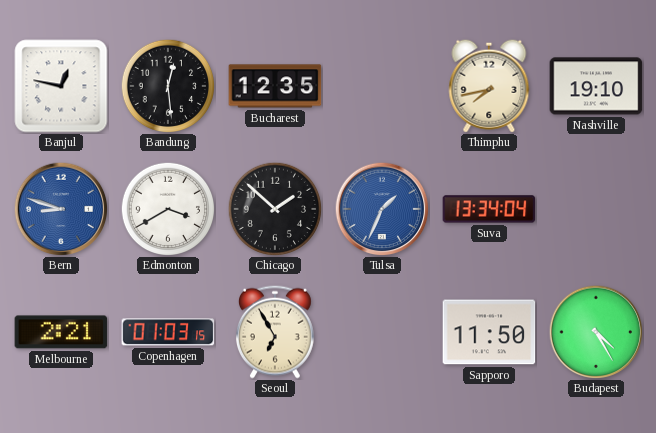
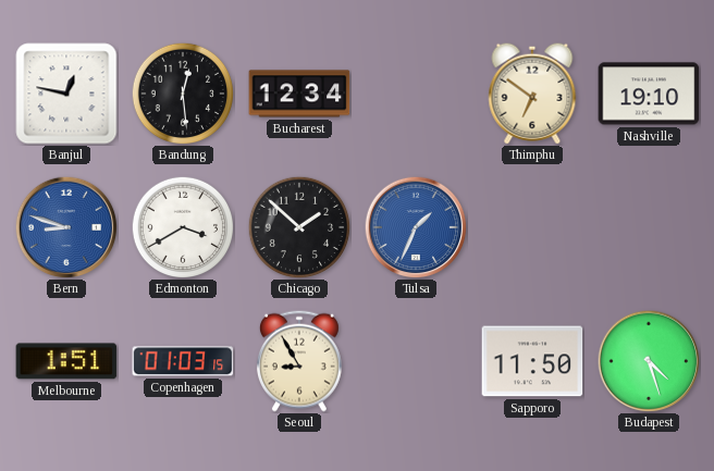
Bucharest: 12:35 -> 12:34 (299, 94)
Thimphu: 7:43 -> 6:51 (532, 94)
Suva: 13:34 -> none (489, 209)
Melbourne: 2:21 -> 1:51 (66, 361)
Seoul: 6:55 -> 8:55 (299, 361)
Budapest: 4:25 -> 4:27 (649, 361)
